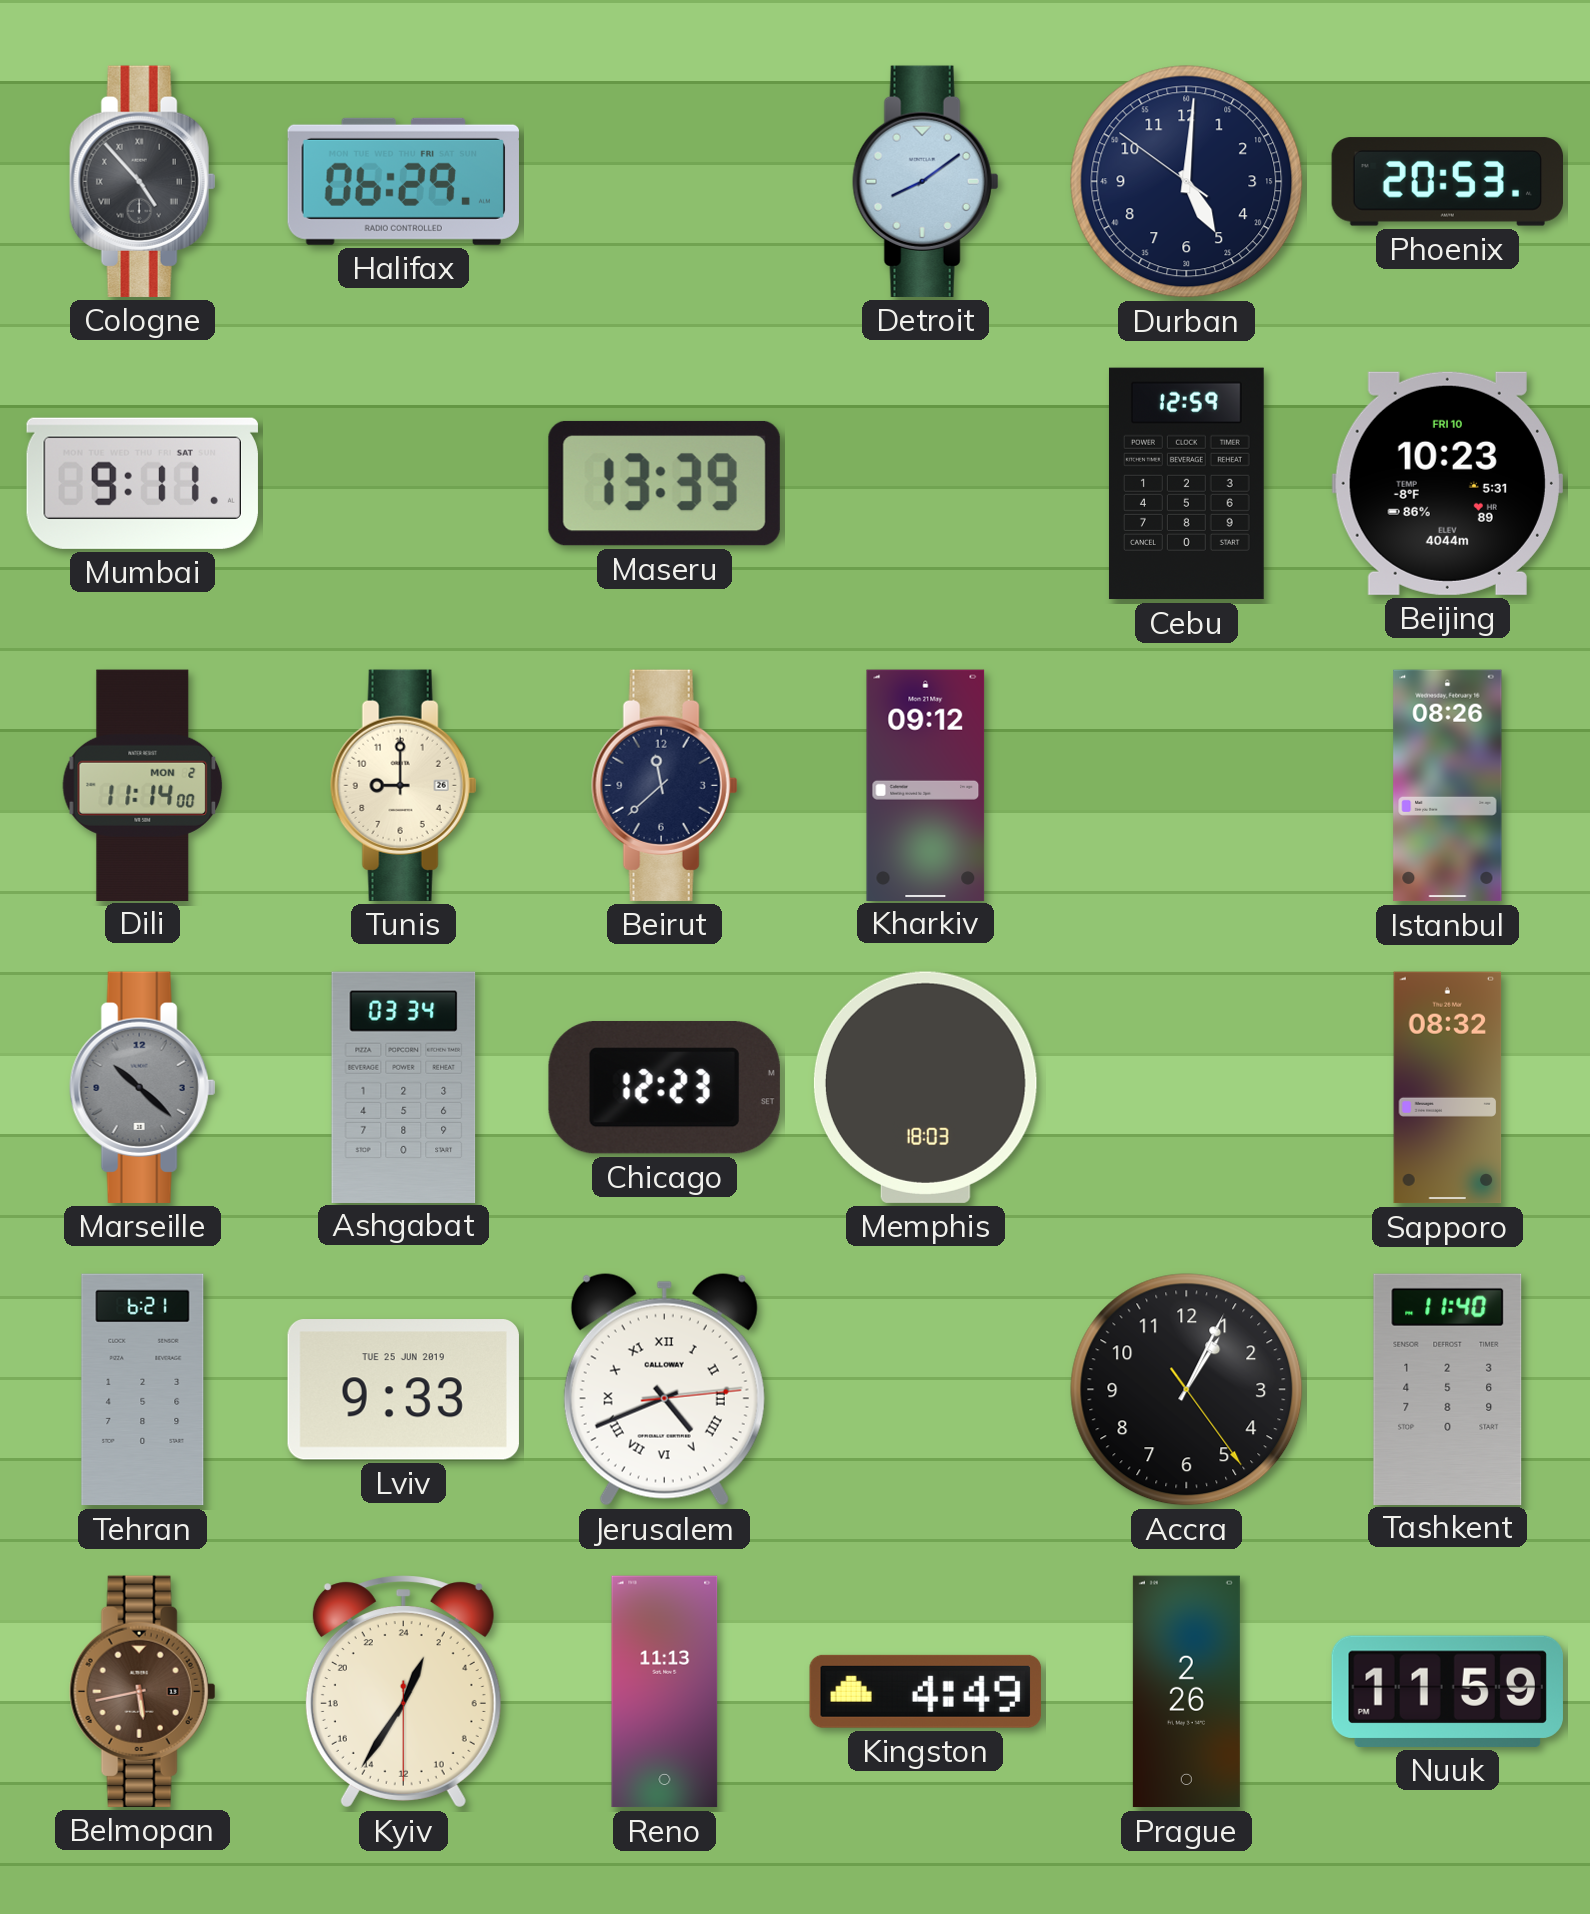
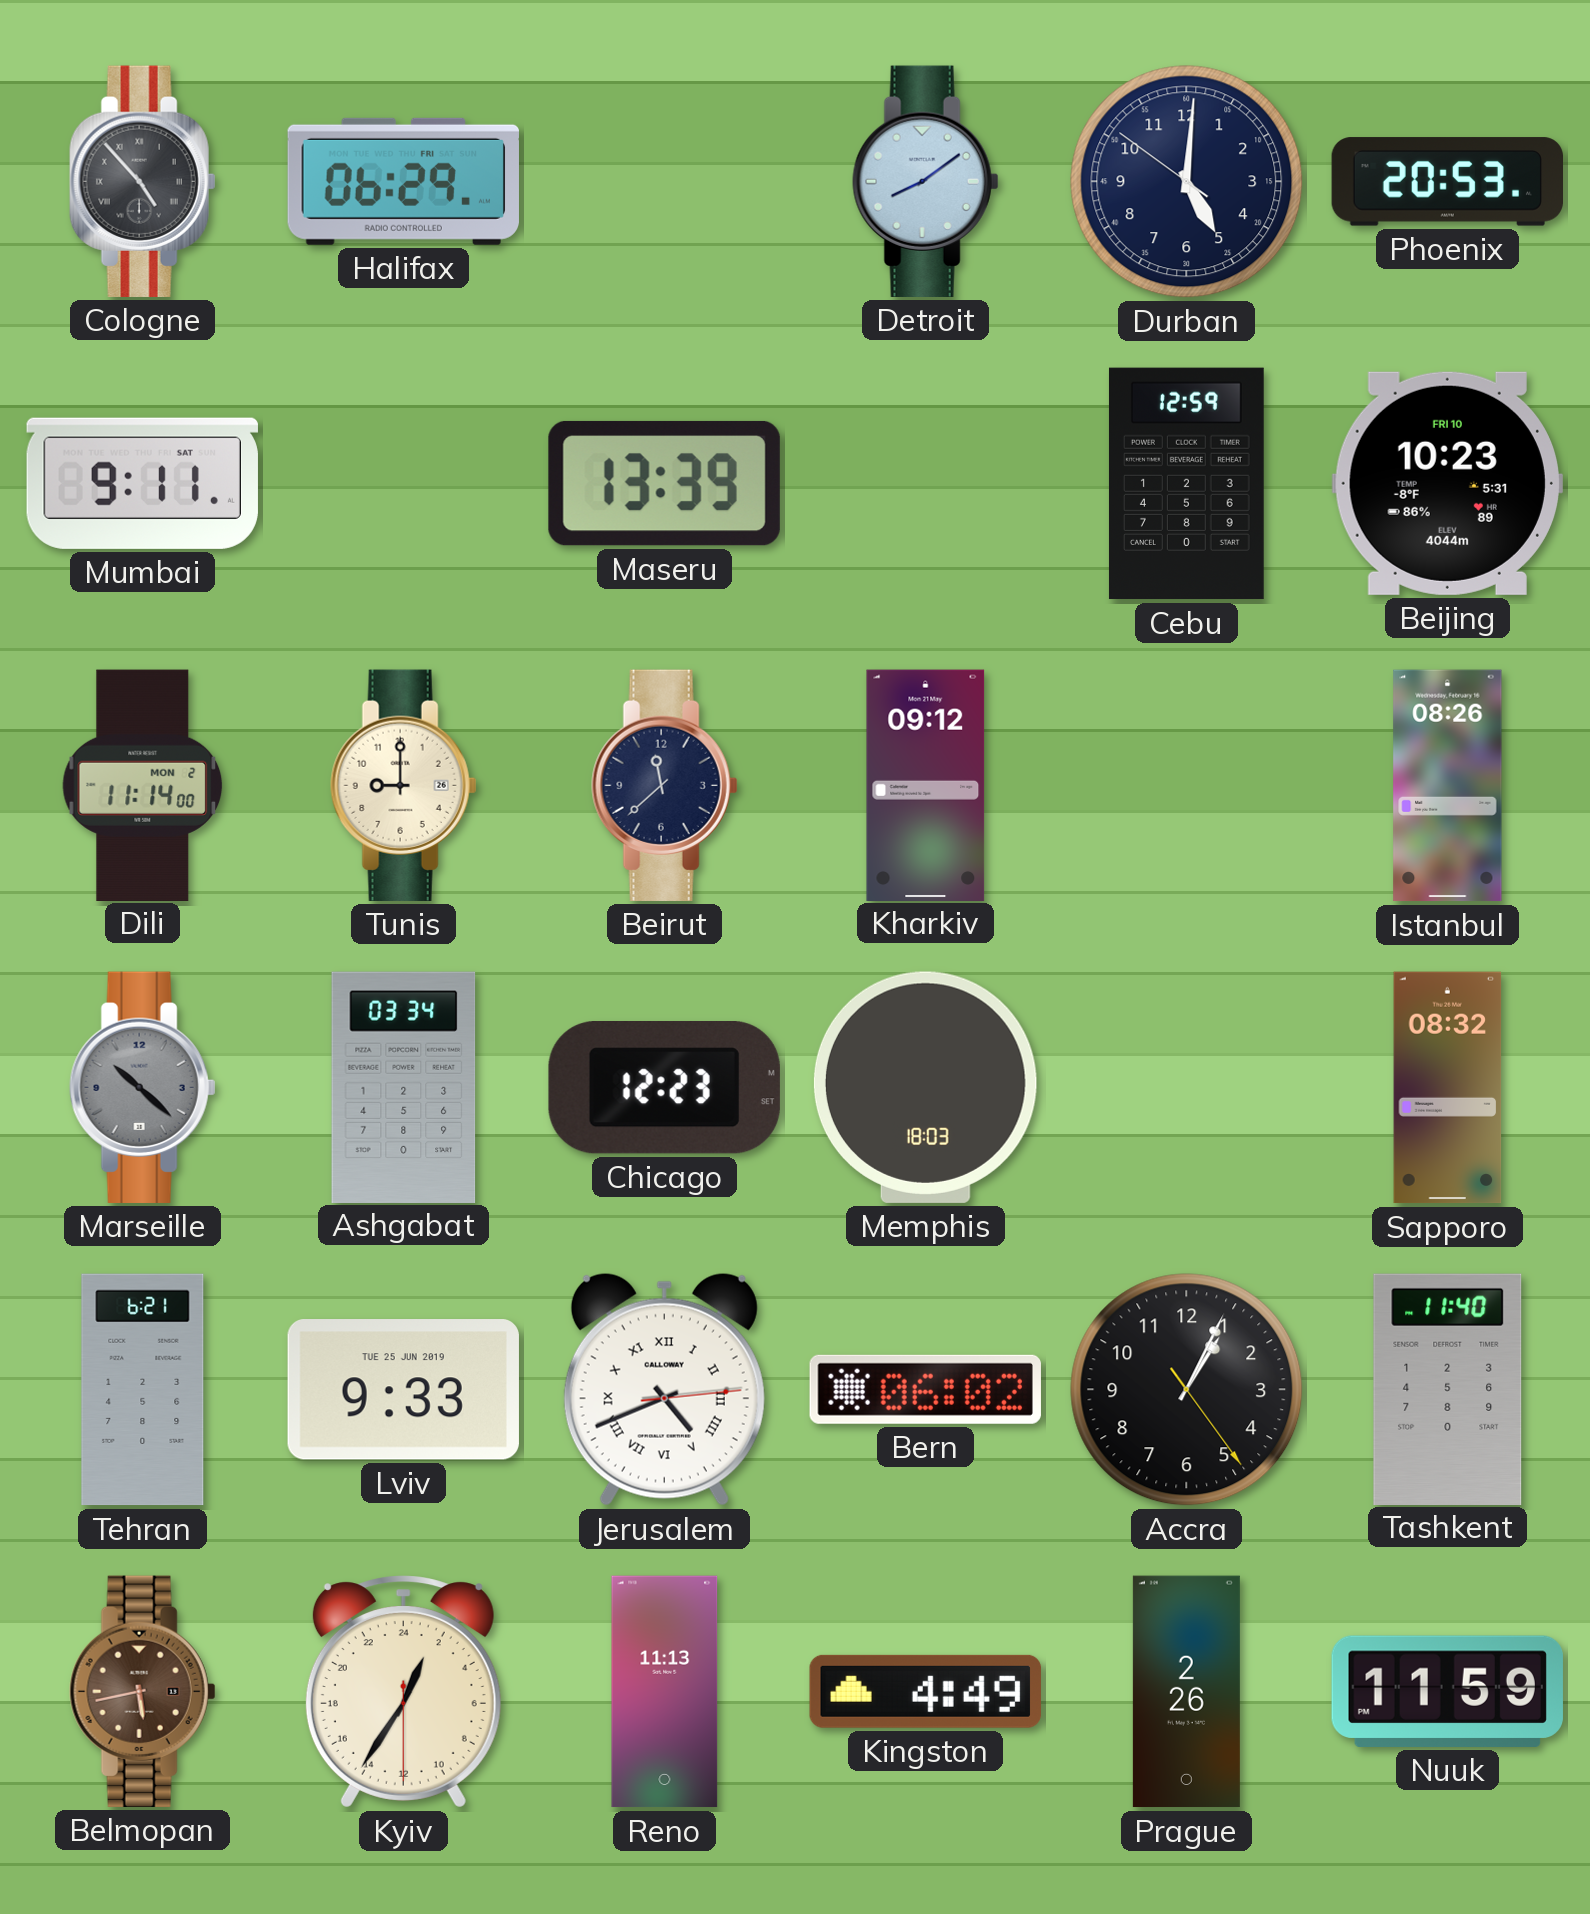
Bern: none -> 06:02 (925, 1389)
